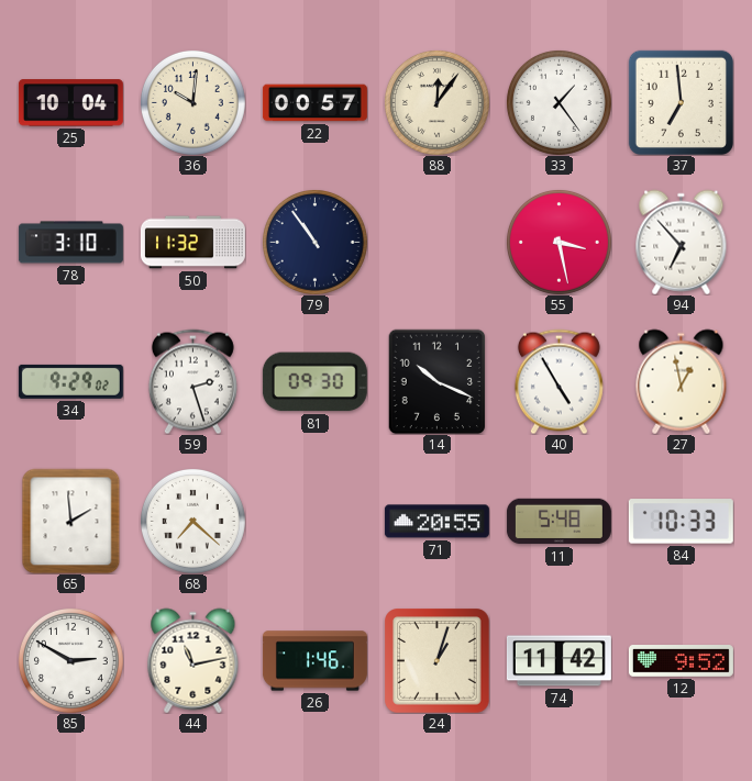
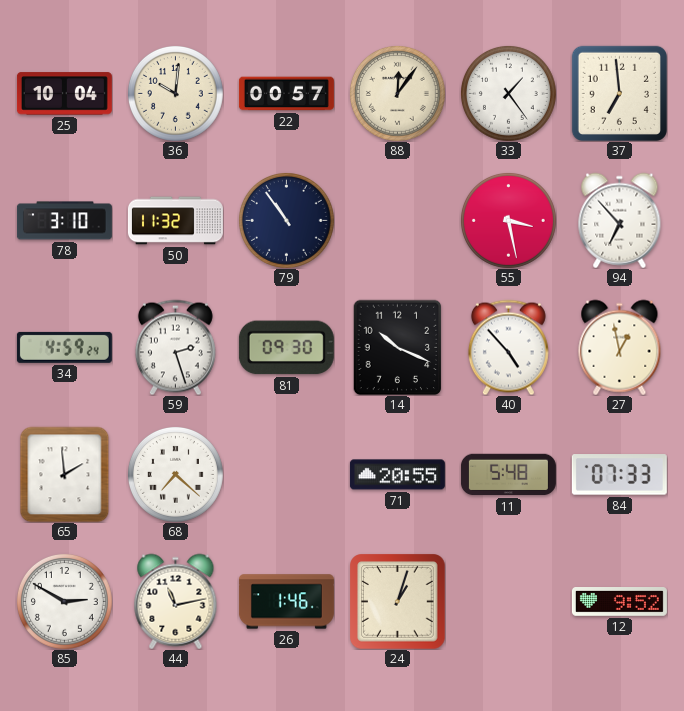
34: 9:29 -> 4:59 (64, 347)
40: 4:55 -> 4:53 (508, 347)
84: 10:33 -> 07:33 (619, 475)
74: 11:42 -> none (559, 661)
